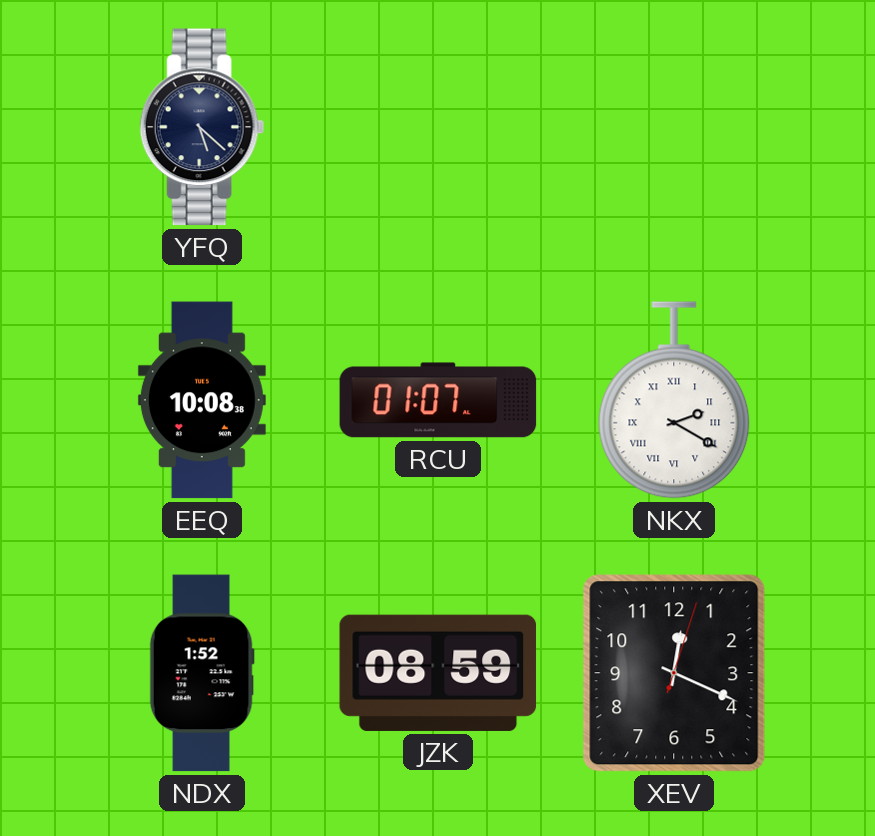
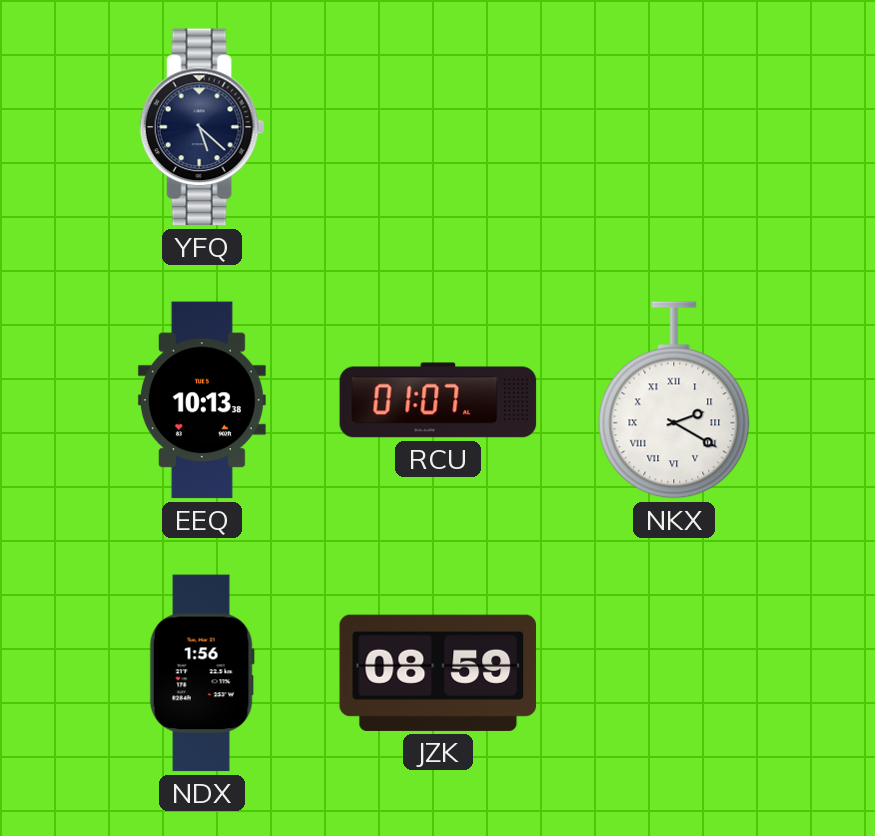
EEQ: 10:08 -> 10:13 (202, 400)
NDX: 1:52 -> 1:56 (202, 673)
XEV: 12:19 -> none (674, 673)
